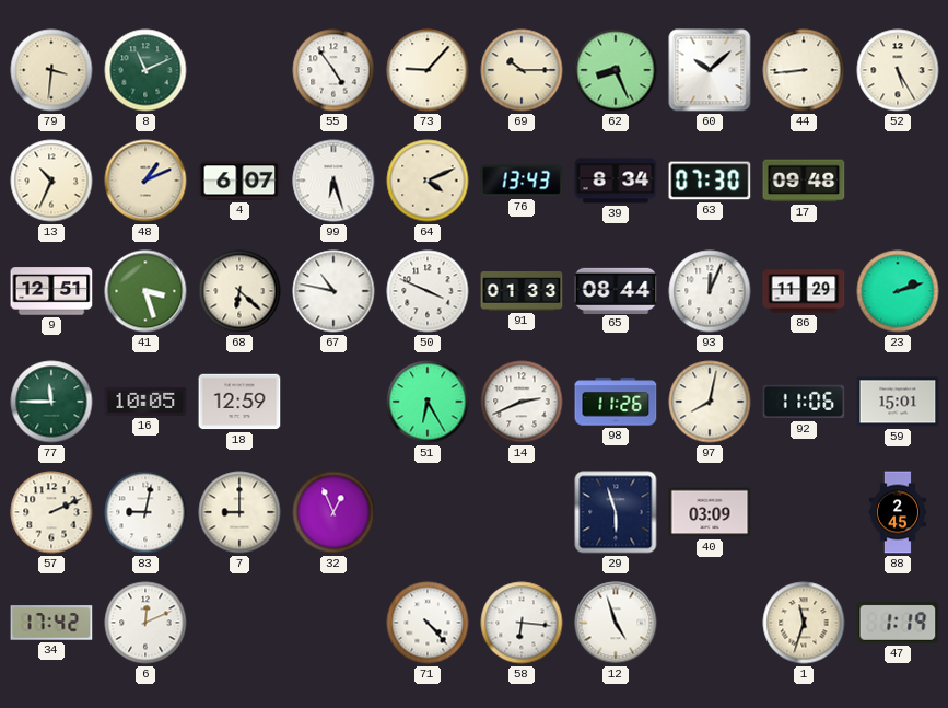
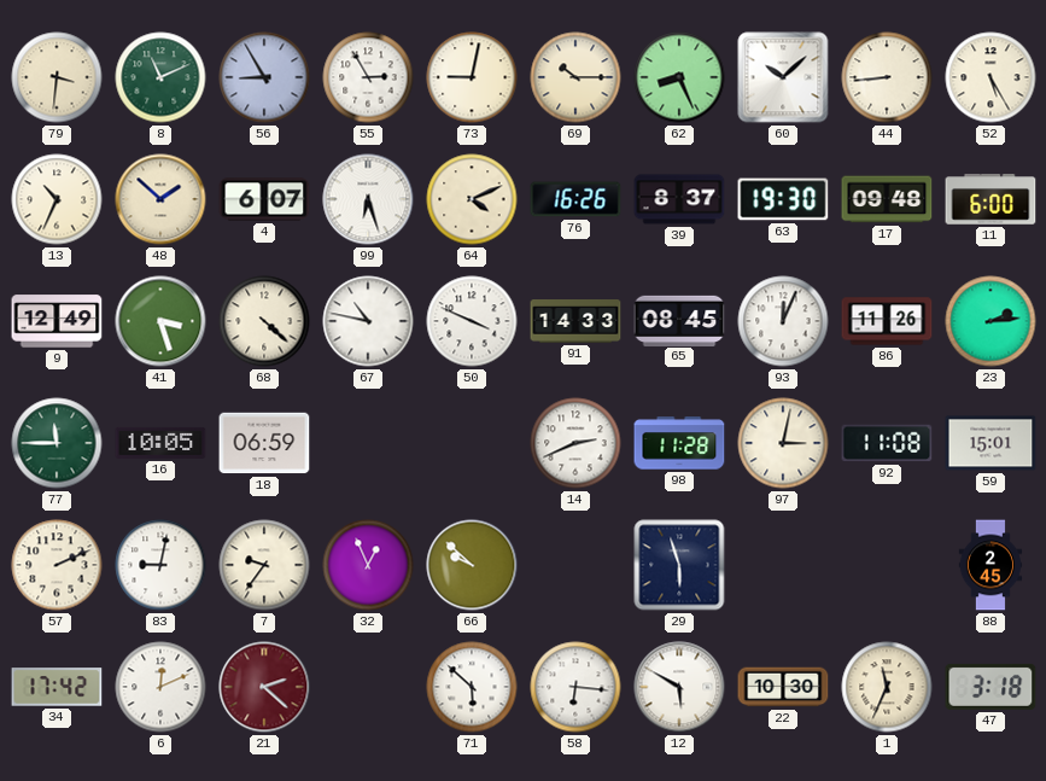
56: none -> 8:55 (264, 77)
55: 4:54 -> 2:55 (368, 77)
73: 9:07 -> 9:02 (472, 77)
48: 1:11 -> 1:52 (160, 199)
76: 13:43 -> 16:26 (575, 199)
39: 8:34 -> 8:37 (679, 199)
63: 07:30 -> 19:30 (783, 199)
11: none -> 6:00 (991, 199)
9: 12:51 -> 12:49 (57, 321)
68: 6:22 -> 4:22 (264, 321)
91: 01:33 -> 14:33 (575, 322)
65: 08:44 -> 08:45 (679, 320)
86: 11:29 -> 11:26 (887, 321)
23: 2:12 -> 2:14 (991, 321)
18: 12:59 -> 06:59 (264, 443)
51: 6:25 -> none (428, 402)
98: 11:26 -> 11:28 (679, 443)
97: 8:02 -> 3:02 (783, 443)
92: 11:06 -> 11:08 (887, 443)
7: 9:00 -> 9:36 (264, 565)
66: none -> 9:52 (472, 565)
40: 03:09 -> none (710, 512)
21: none -> 2:22 (264, 687)
71: 4:23 -> 5:52 (472, 687)
12: 4:57 -> 5:50 (679, 687)
22: none -> 10:30 (783, 687)
1: 11:33 -> 11:34 (887, 687)
47: 1:19 -> 3:18 (991, 687)
